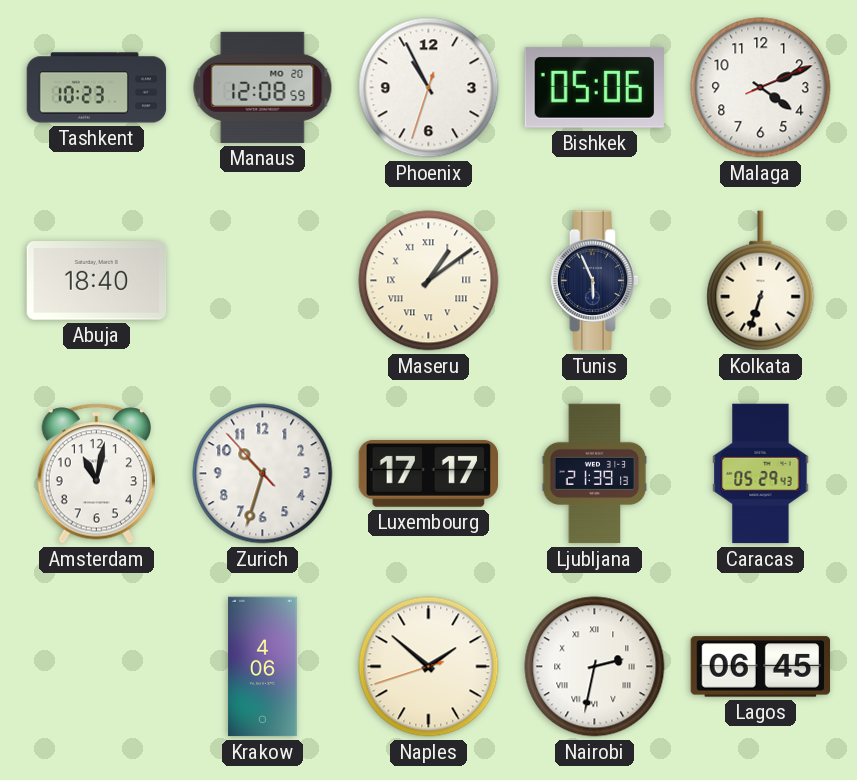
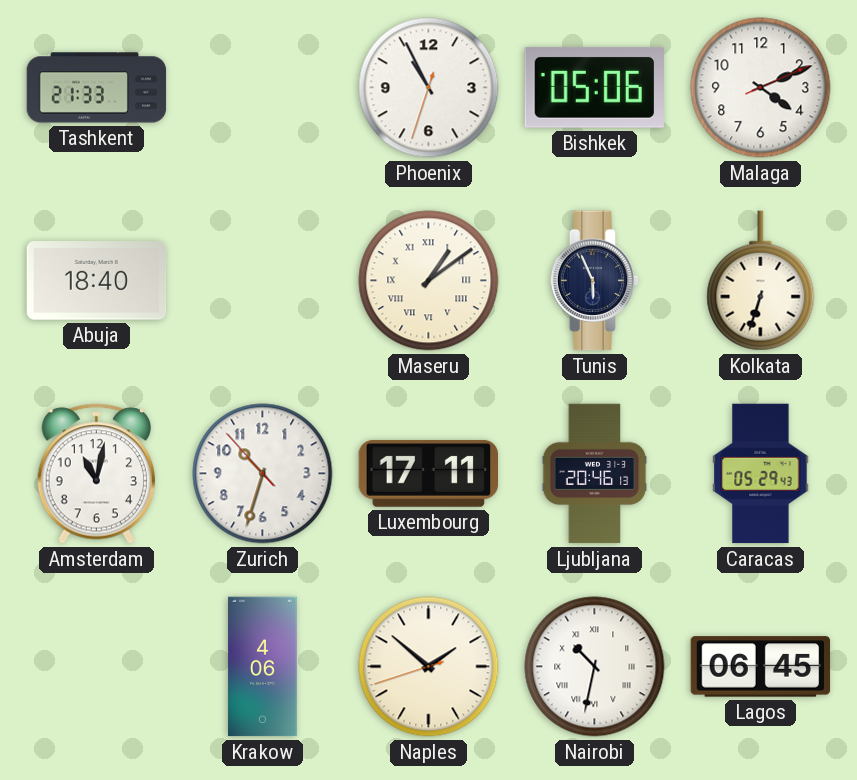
Tashkent: 10:23 -> 21:33 (97, 88)
Manaus: 12:08 -> none (263, 87)
Luxembourg: 17:17 -> 17:11 (428, 473)
Ljubljana: 21:39 -> 20:46 (595, 474)
Nairobi: 2:32 -> 10:32 (595, 667)
